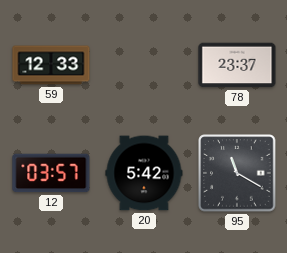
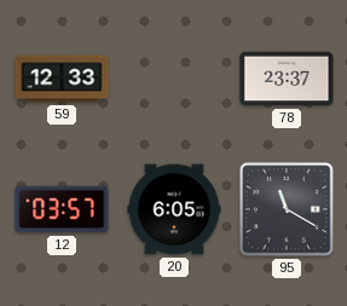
20: 5:42 -> 6:05 (174, 209)
